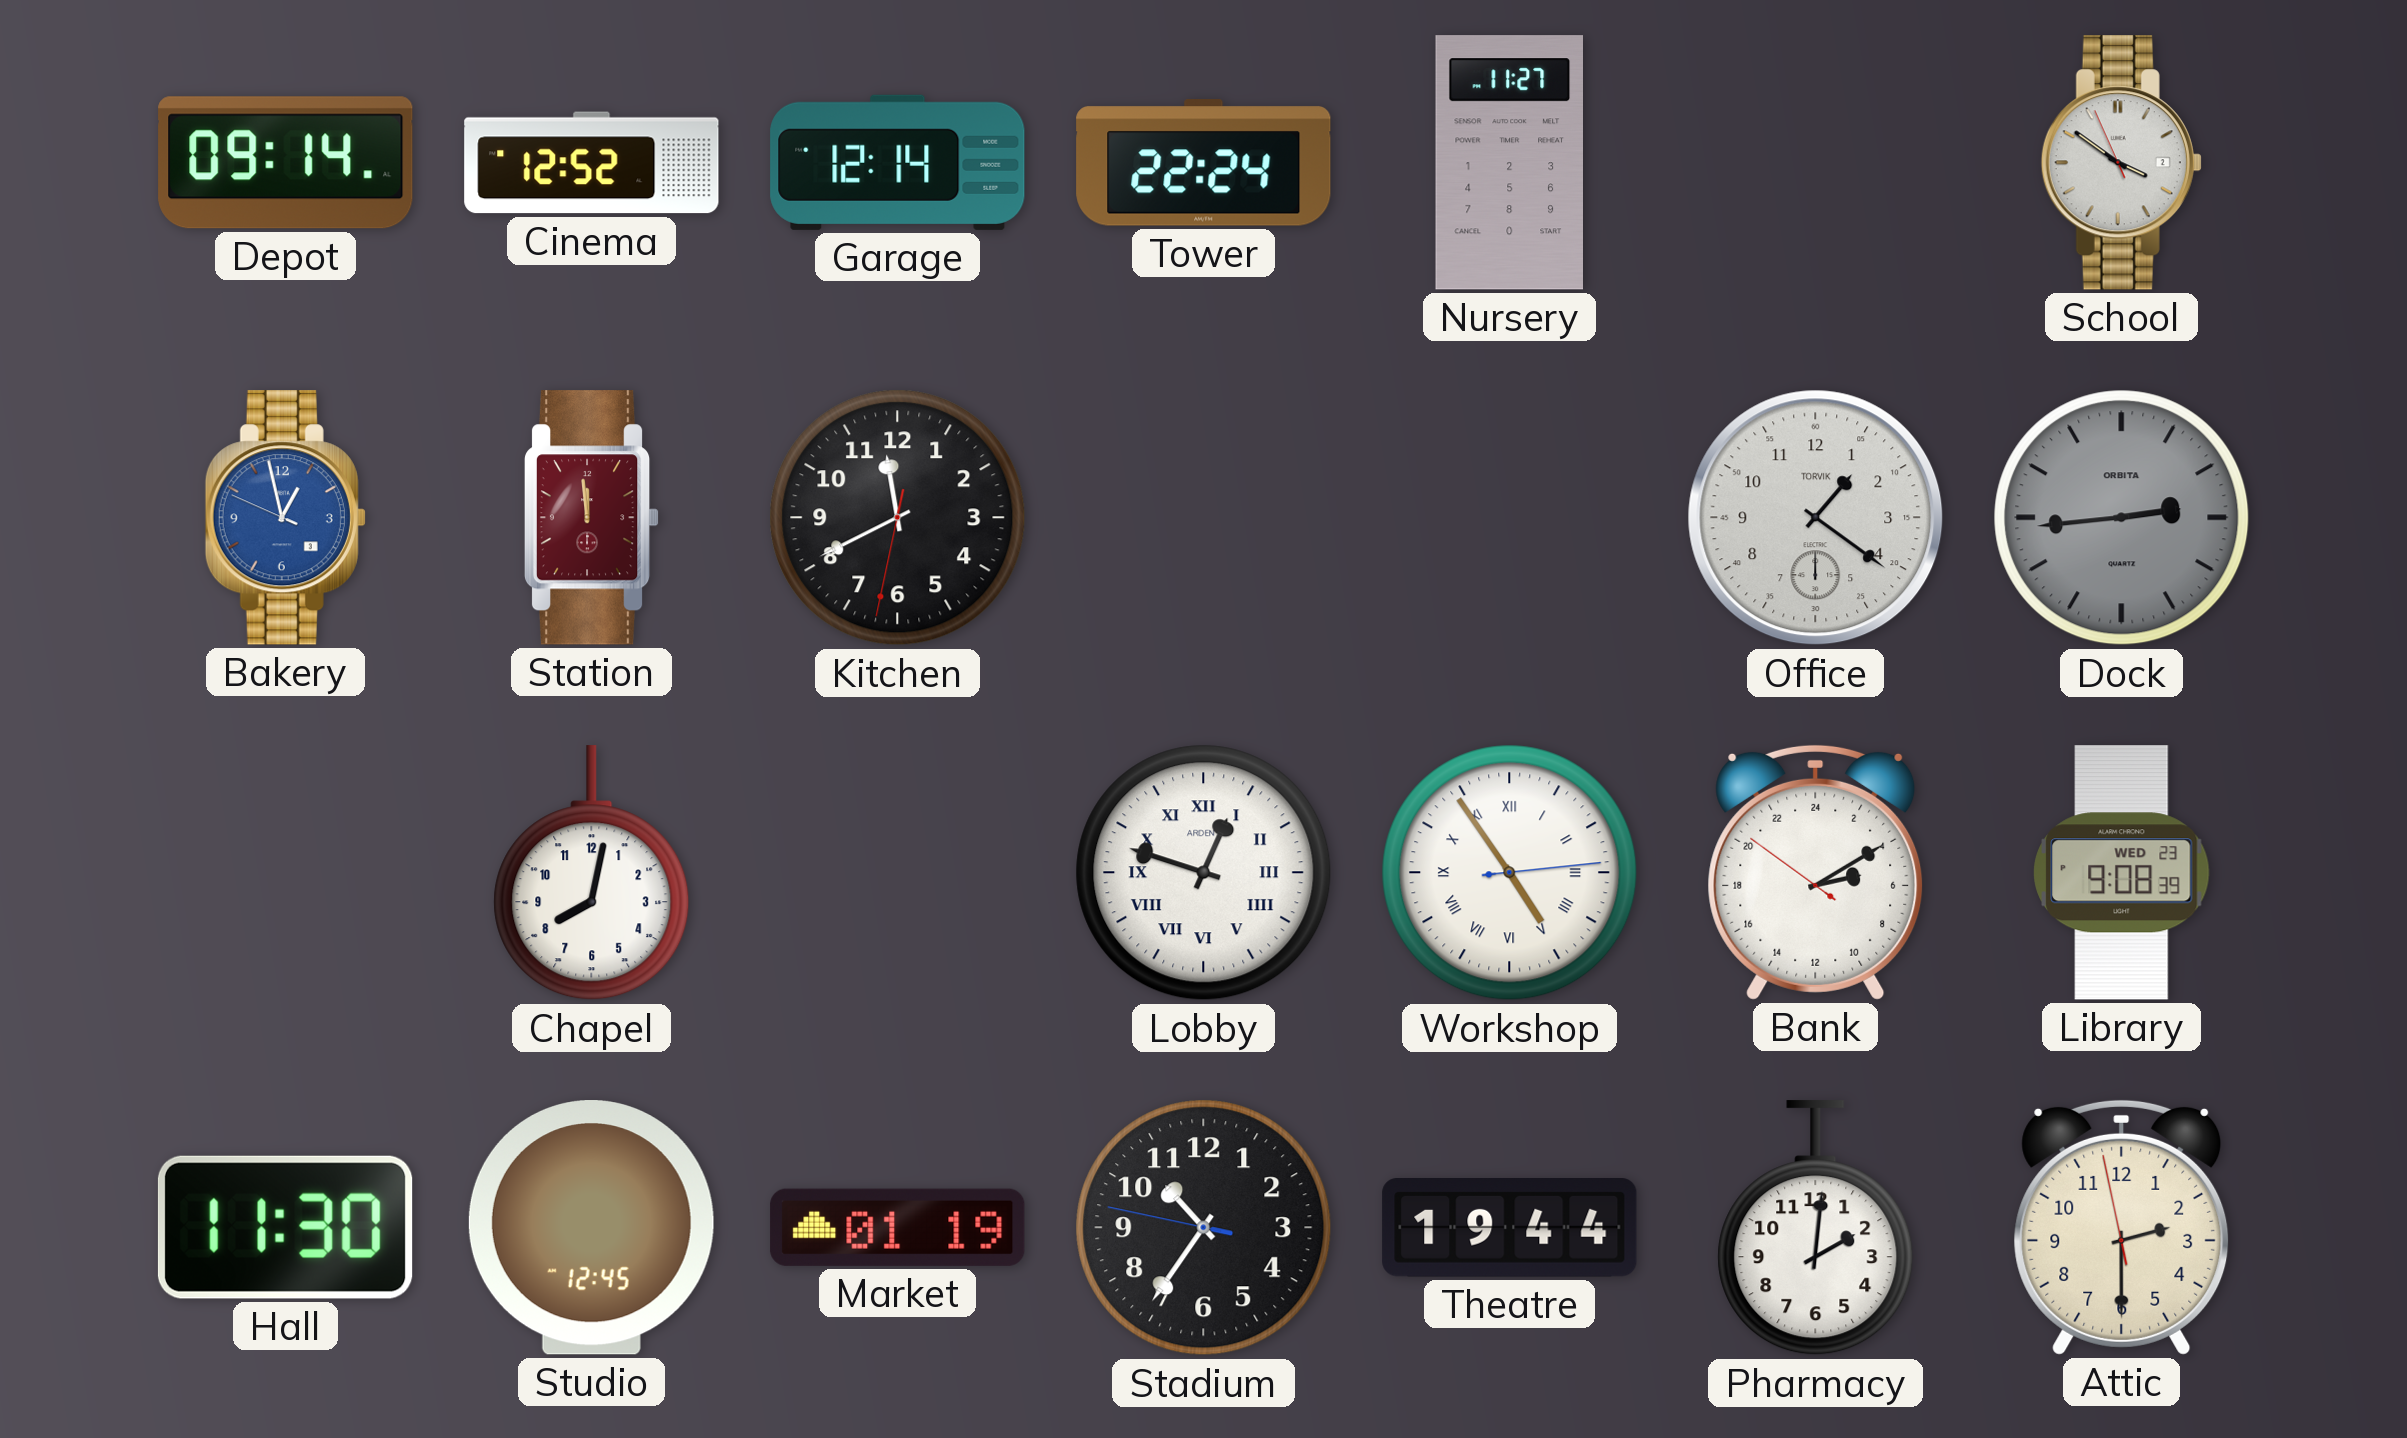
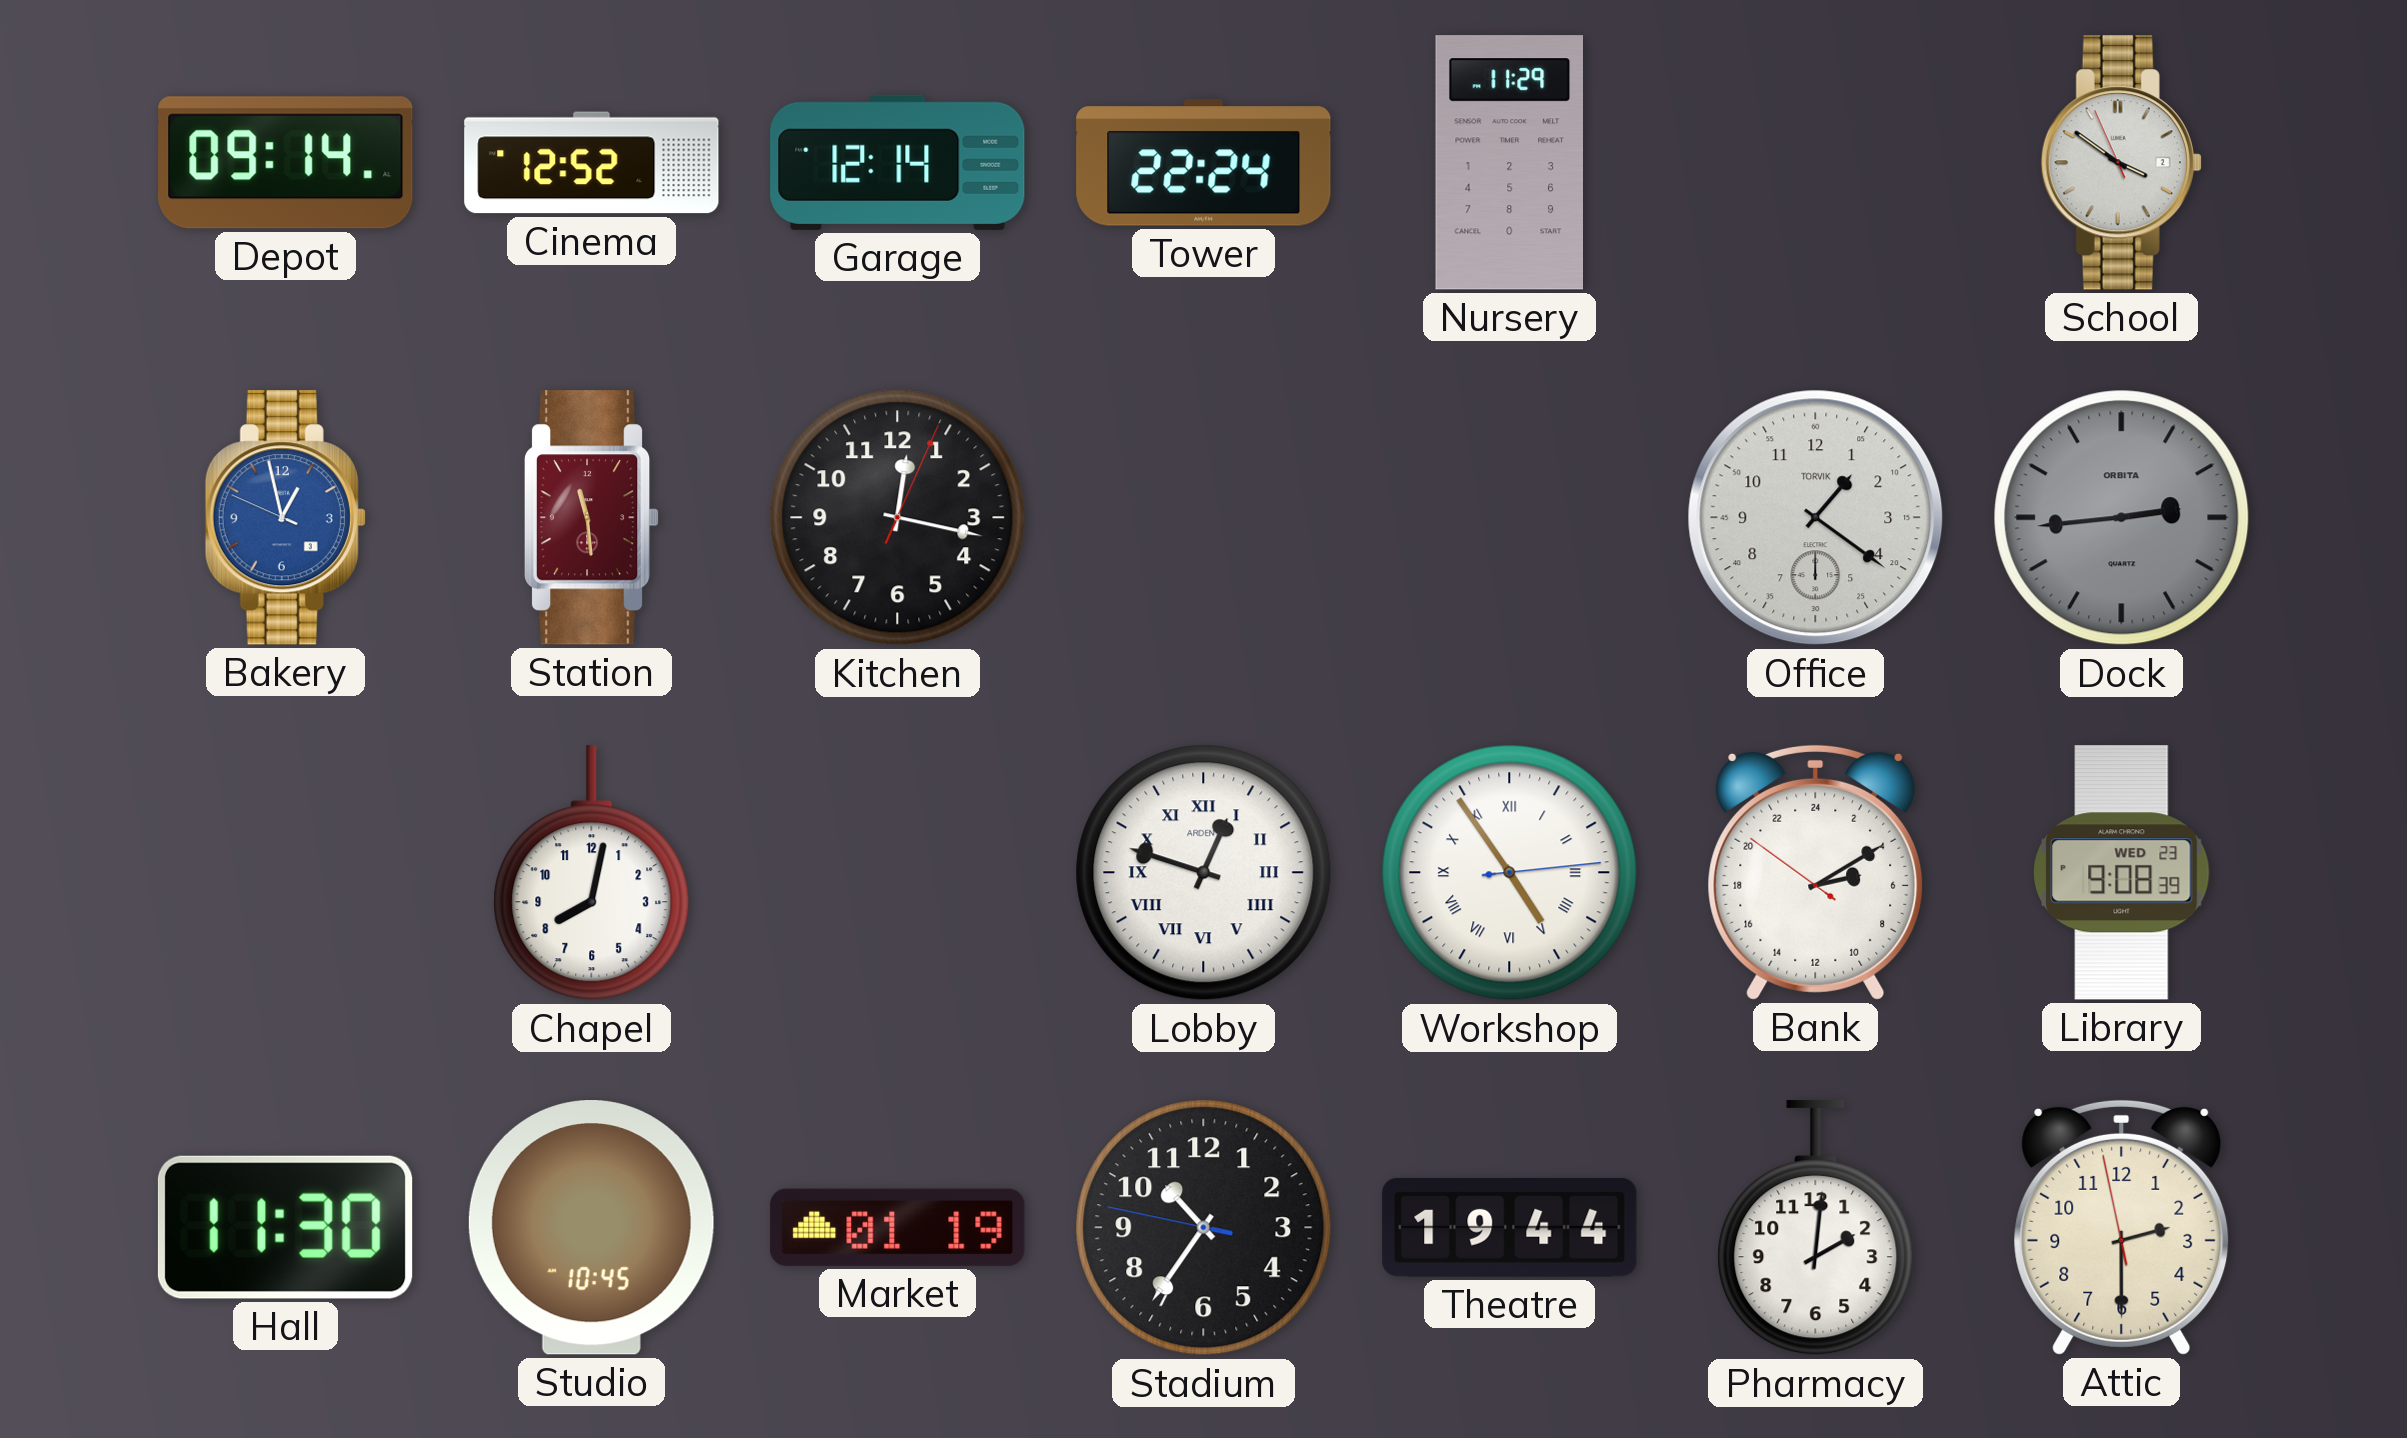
Nursery: 11:27 -> 11:29 (1509, 163)
Station: 11:59 -> 11:29 (591, 518)
Kitchen: 11:40 -> 12:17 (898, 518)
Studio: 12:45 -> 10:45 (591, 1228)
